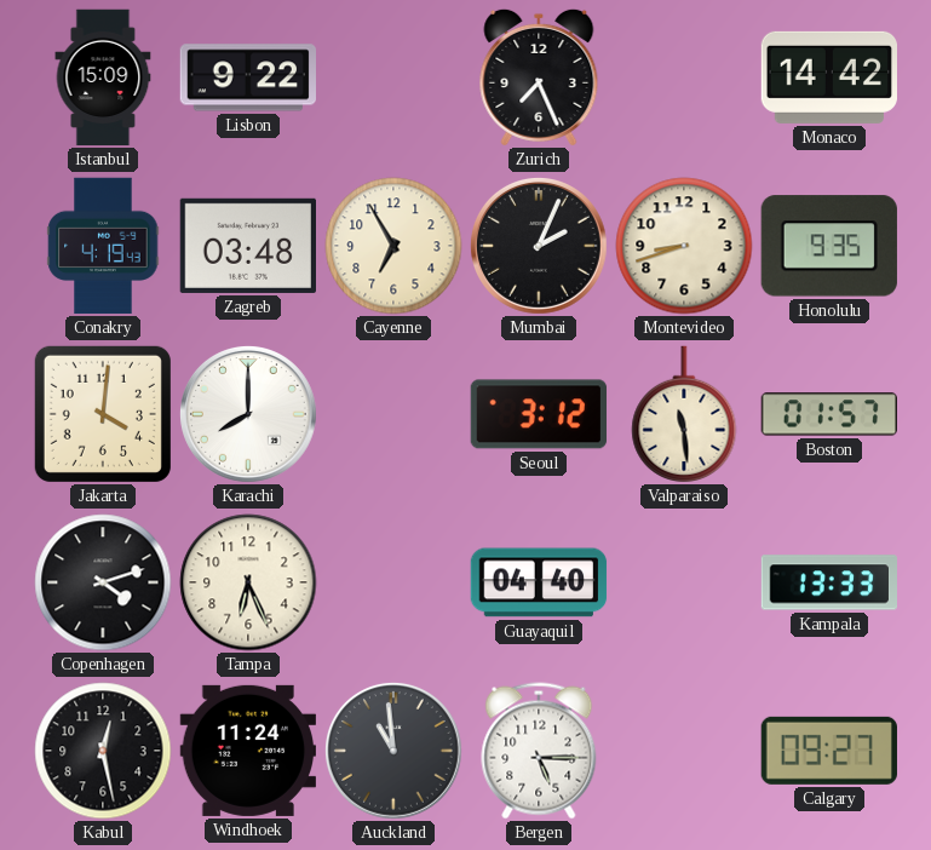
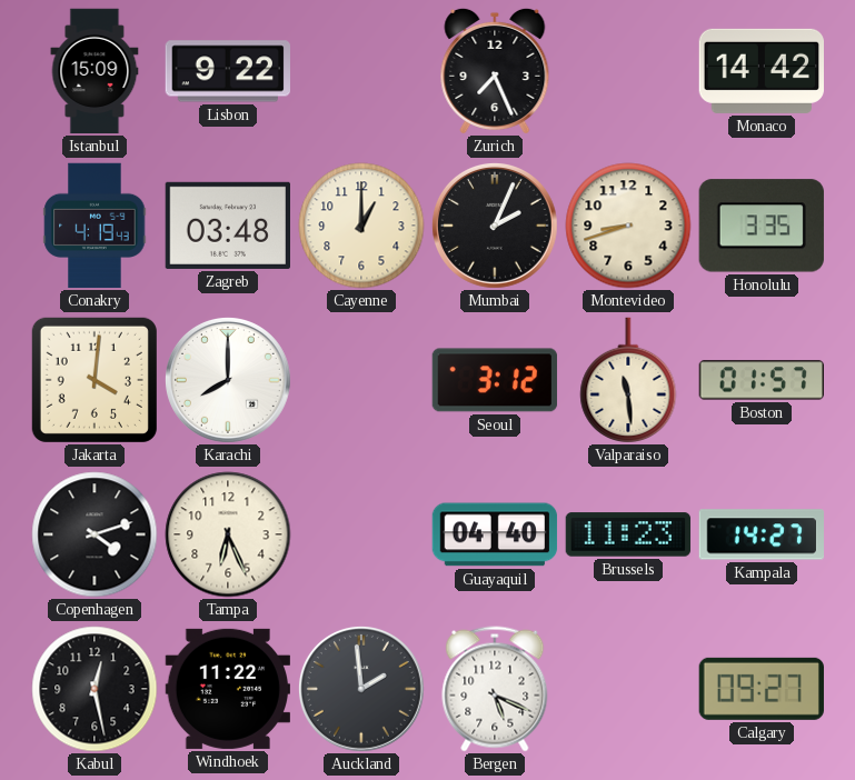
Cayenne: 6:55 -> 1:00 (361, 226)
Honolulu: 9:35 -> 3:35 (762, 226)
Brussels: none -> 11:23 (628, 534)
Kampala: 13:33 -> 14:27 (760, 534)
Windhoek: 11:24 -> 11:22 (227, 689)
Auckland: 10:59 -> 1:59 (361, 689)
Bergen: 5:15 -> 5:19 (495, 689)
